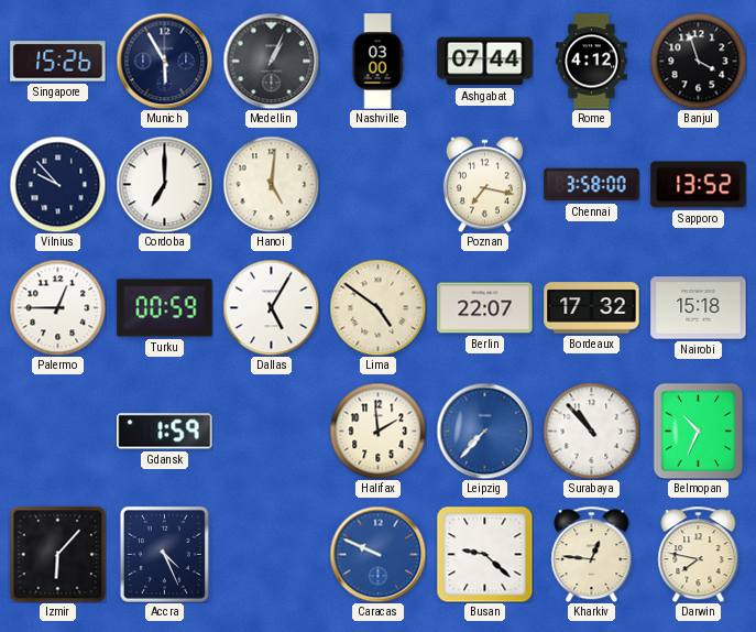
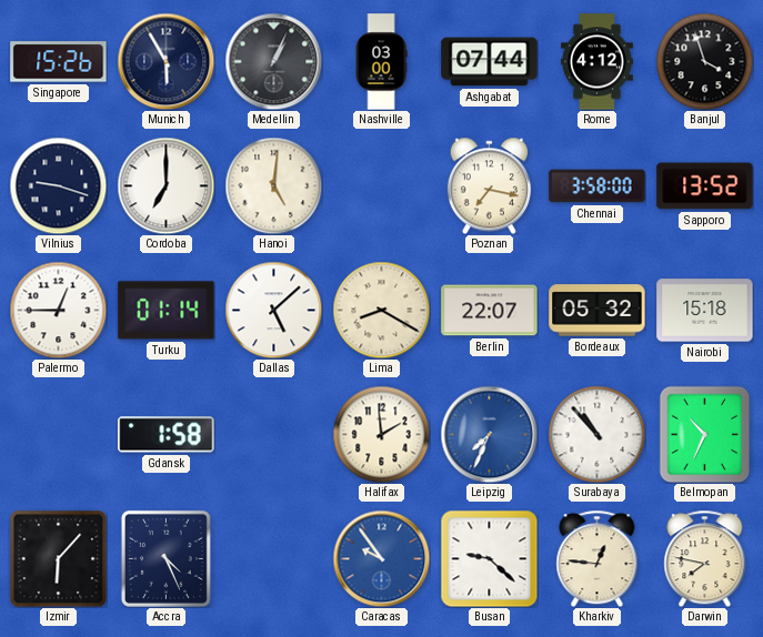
Vilnius: 9:53 -> 9:18 (58, 185)
Turku: 00:59 -> 01:14 (167, 311)
Dallas: 5:05 -> 5:08 (273, 310)
Lima: 4:51 -> 8:20 (381, 310)
Bordeaux: 17:32 -> 05:32 (598, 311)
Gdansk: 1:59 -> 1:58 (167, 435)
Leipzig: 7:37 -> 7:34 (489, 434)
Caracas: 9:49 -> 9:54 (381, 558)
